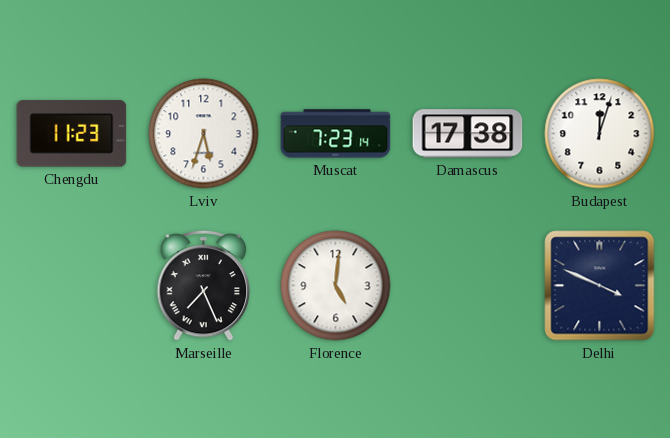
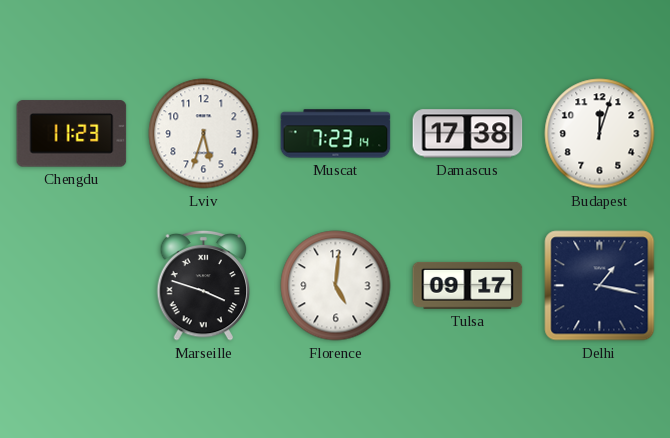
Marseille: 7:26 -> 3:48 (204, 285)
Tulsa: none -> 09:17 (468, 285)
Delhi: 3:49 -> 1:17 (600, 286)
